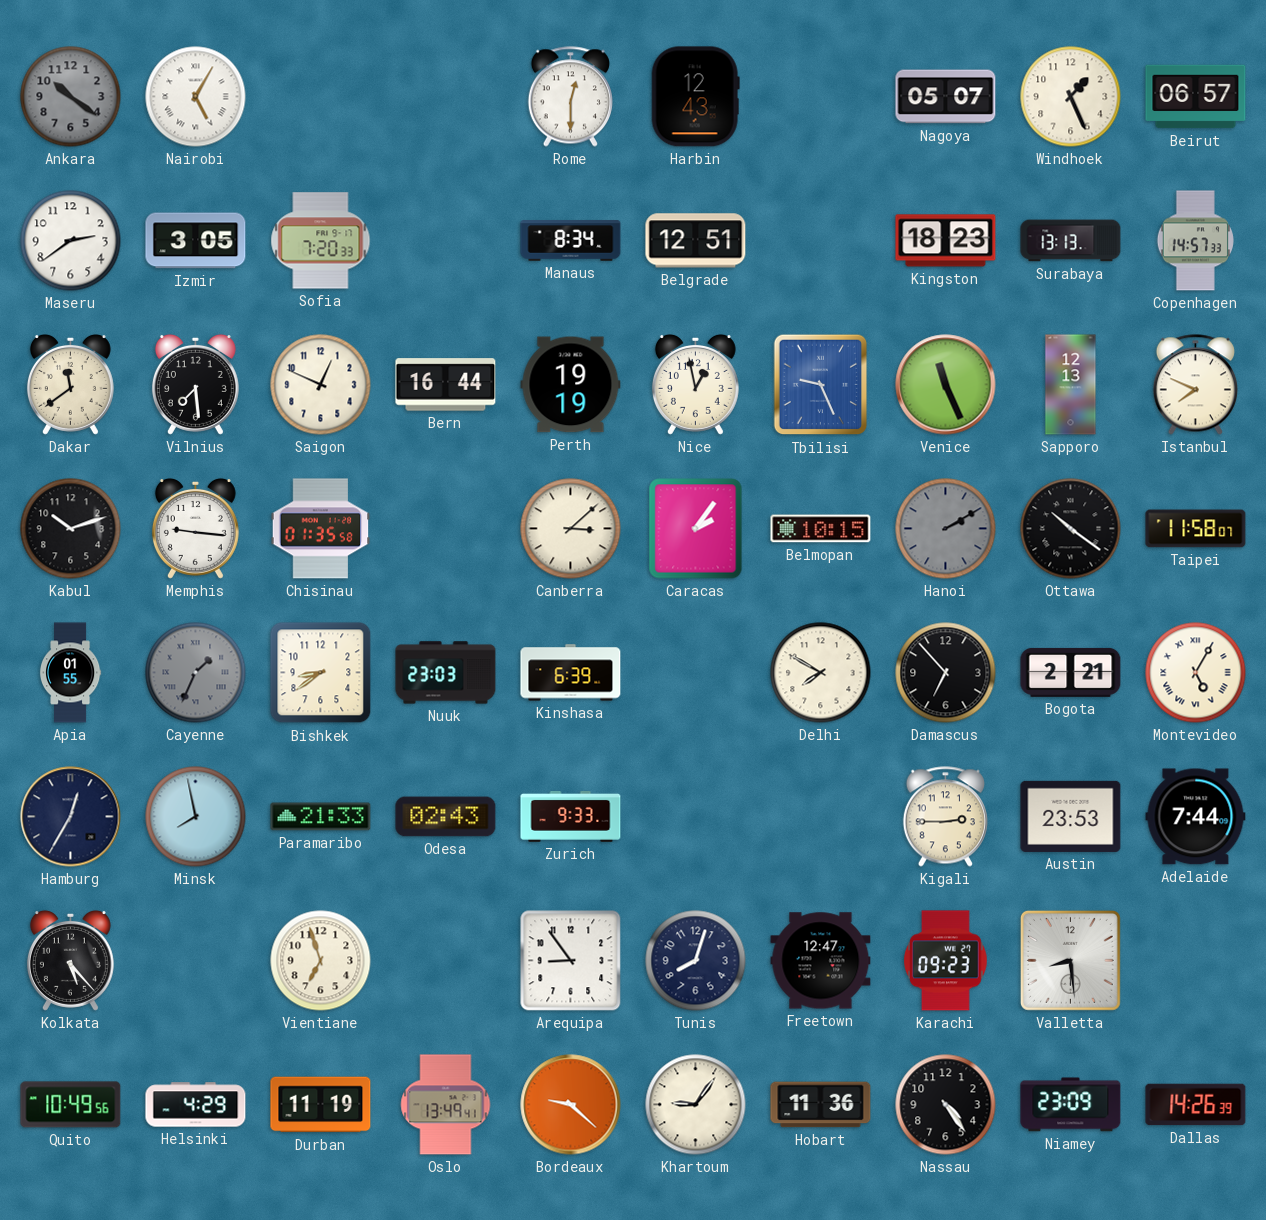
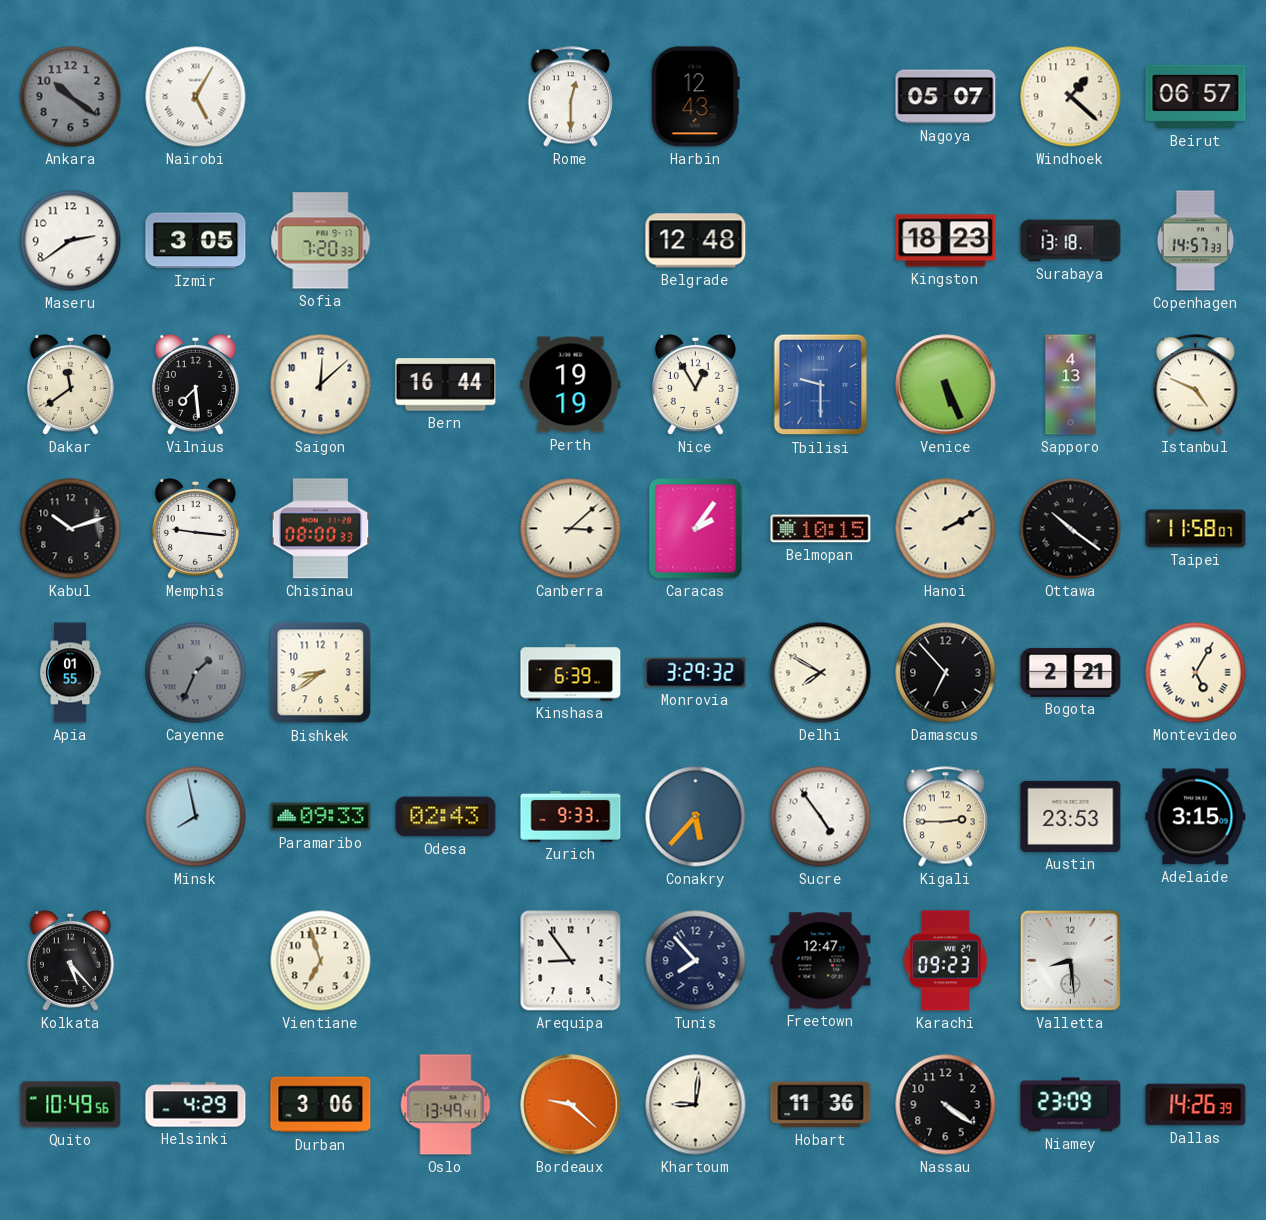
Windhoek: 1:26 -> 1:22 (1071, 97)
Manaus: 8:34 -> none (571, 241)
Belgrade: 12:51 -> 12:48 (696, 241)
Surabaya: 13:13 -> 13:18 (1071, 241)
Saigon: 12:49 -> 12:08 (321, 385)
Nice: 12:58 -> 12:55 (695, 384)
Tbilisi: 9:26 -> 9:30 (821, 385)
Venice: 11:26 -> 5:26 (946, 385)
Sapporo: 12:13 -> 4:13 (1071, 385)
Istanbul: 7:49 -> 4:49 (1195, 385)
Chisinau: 01:35 -> 08:00 (321, 529)
Hanoi dial: grey -> cream (946, 529)
Nuuk: 23:03 -> none (446, 673)
Monrovia: none -> 3:29 (696, 673)
Hamburg: 12:35 -> none (71, 817)
Paramaribo: 21:33 -> 09:33 (321, 817)
Conakry: none -> 5:37 (696, 817)
Sucre: none -> 4:54 (821, 817)
Adelaide: 7:44 -> 3:15 (1196, 817)
Tunis: 8:03 -> 7:53 (696, 961)
Durban: 11:19 -> 3:06 (321, 1105)
Khartoum: 9:06 -> 9:01 (696, 1105)
Nassau: 4:24 -> 4:21 (946, 1105)
